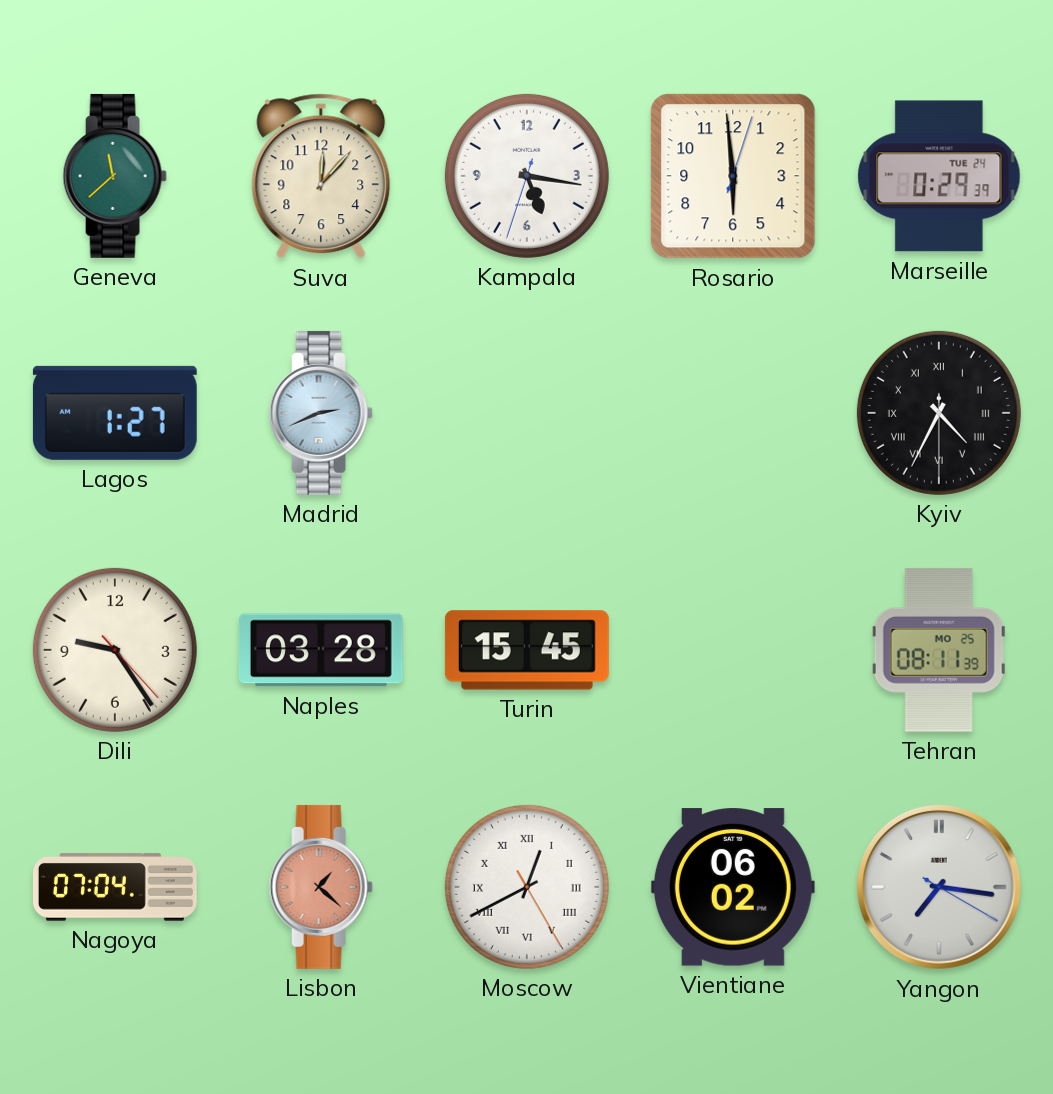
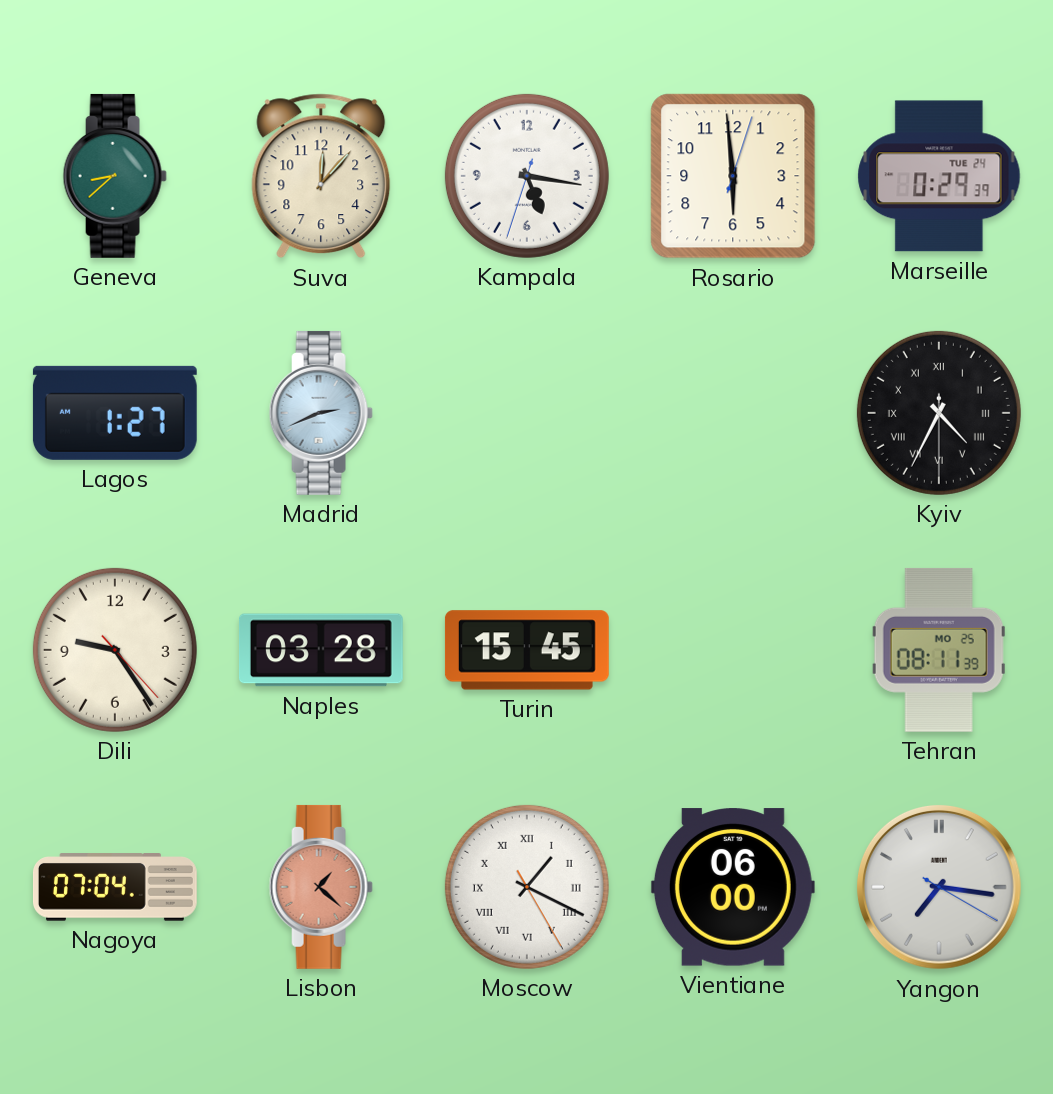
Geneva: 11:38 -> 8:38 (115, 176)
Moscow: 12:40 -> 1:19 (527, 887)
Vientiane: 06:02 -> 06:00 (733, 887)
